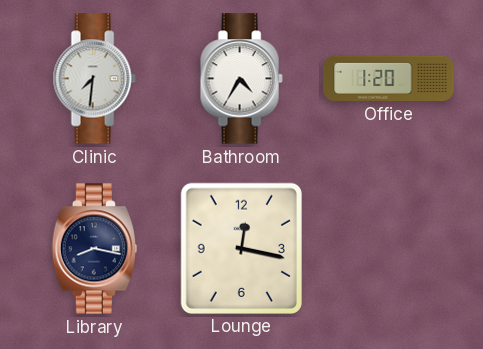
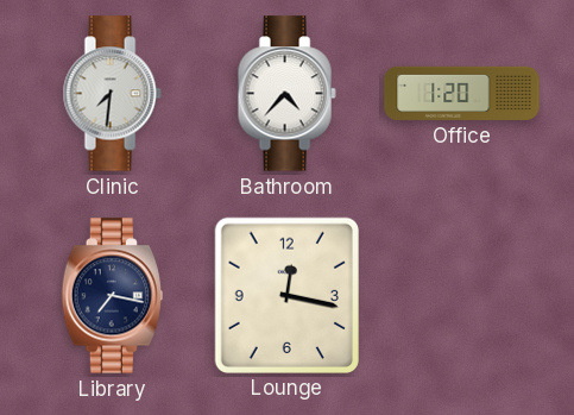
Bathroom: 4:35 -> 4:37 (286, 94)
Library: 8:17 -> 7:17 (113, 296)
